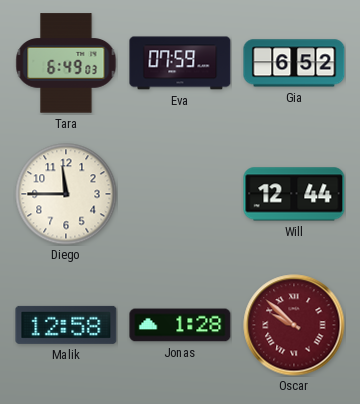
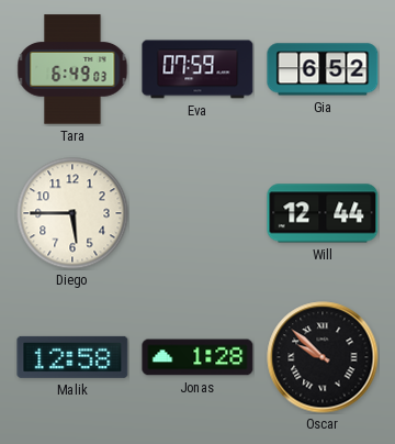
Diego: 11:45 -> 5:45 (72, 213)
Oscar dial: burgundy -> black (323, 357)
